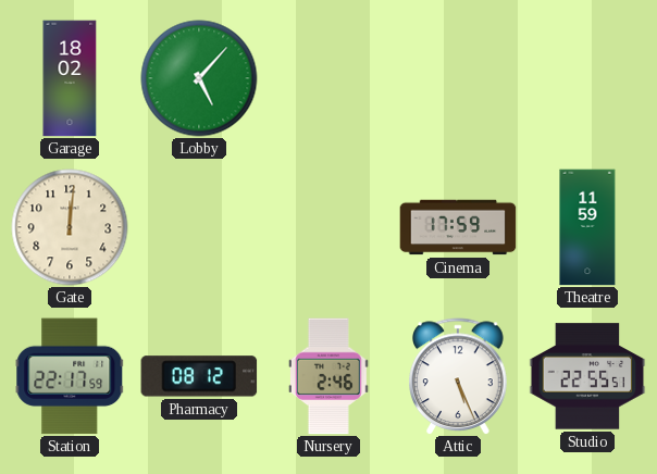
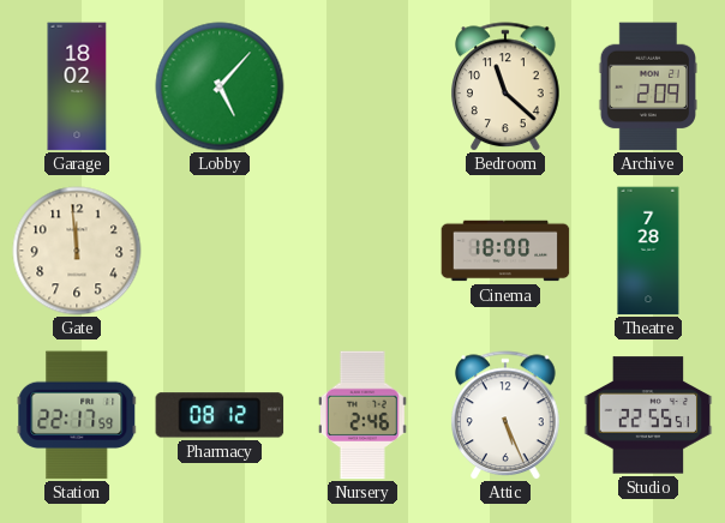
Bedroom: none -> 11:22 (507, 86)
Archive: none -> 2:09 (647, 86)
Gate: 12:01 -> 11:59 (77, 251)
Cinema: 17:59 -> 18:00 (505, 251)
Theatre: 11:59 -> 7:28 (648, 251)
